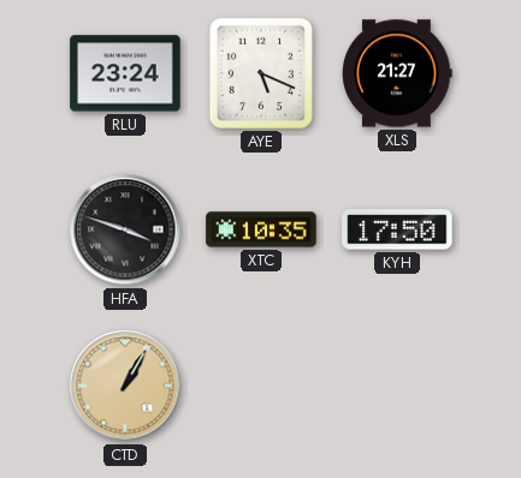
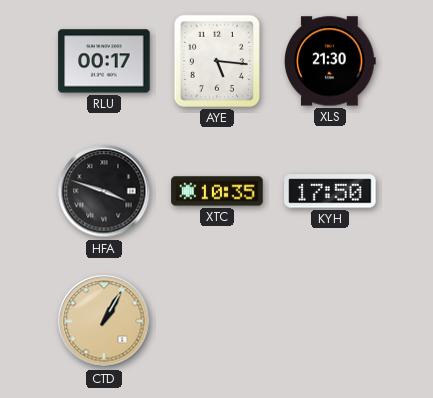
RLU: 23:24 -> 00:17 (104, 61)
AYE: 5:19 -> 5:16 (217, 61)
XLS: 21:27 -> 21:30 (330, 61)
